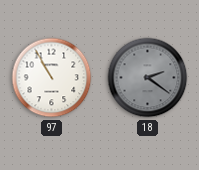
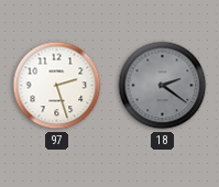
97: 10:55 -> 2:27 (57, 86)
